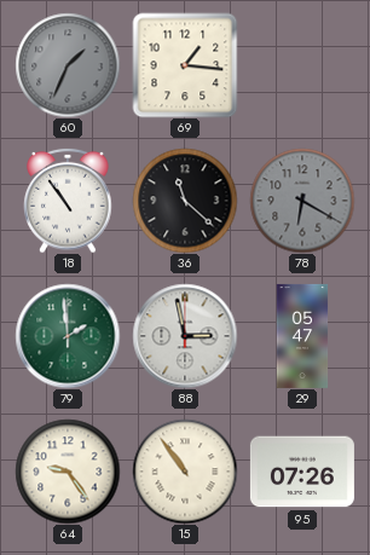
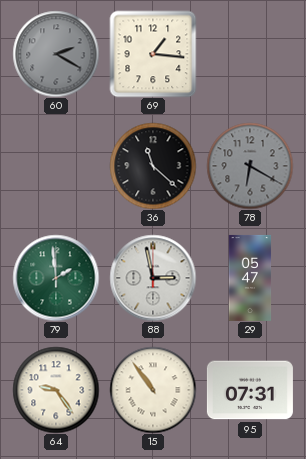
60: 1:34 -> 2:20 (56, 54)
18: 10:54 -> none (68, 201)
95: 07:26 -> 07:31 (250, 390)
